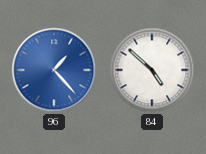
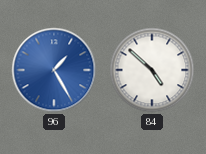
96: 1:23 -> 1:25 (54, 70)
